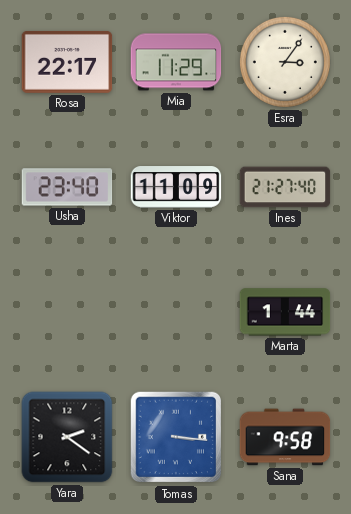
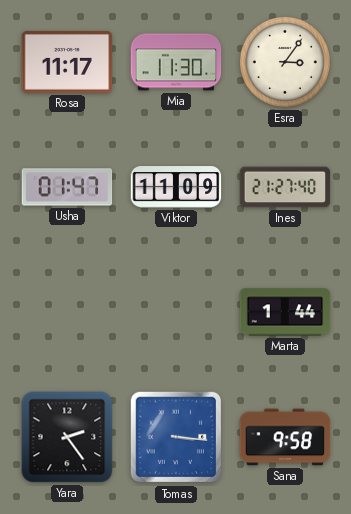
Rosa: 22:17 -> 11:17 (67, 62)
Mia: 11:29 -> 11:30 (176, 62)
Usha: 23:40 -> 01:47 (67, 187)
Yara: 2:21 -> 2:24 (67, 437)
